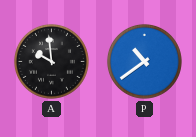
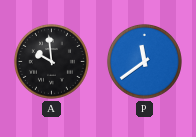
P: 10:39 -> 11:39 (144, 61)
